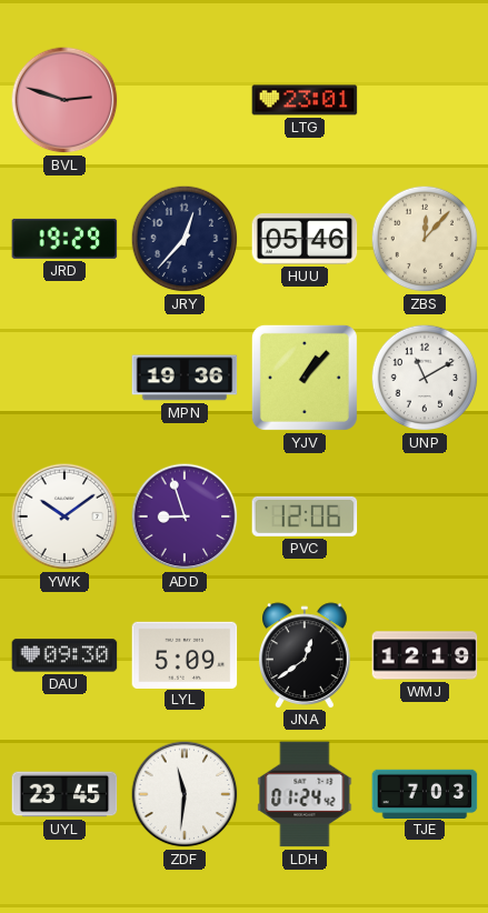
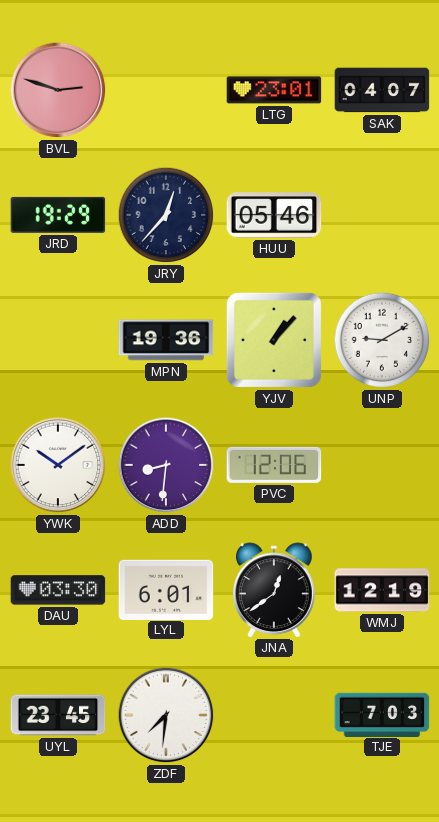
SAK: none -> 04:07 (382, 90)
ZBS: 12:07 -> none (425, 239)
UNP: 11:10 -> 9:10 (382, 340)
ADD: 8:57 -> 8:31 (166, 465)
DAU: 09:30 -> 03:30 (58, 590)
LYL: 5:09 -> 6:01 (166, 589)
ZDF: 11:31 -> 7:31 (166, 715)
LDH: 01:24 -> none (305, 794)
